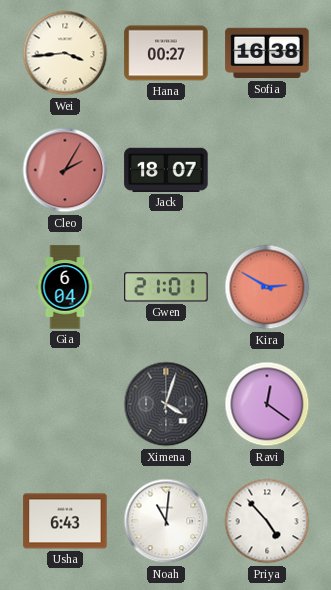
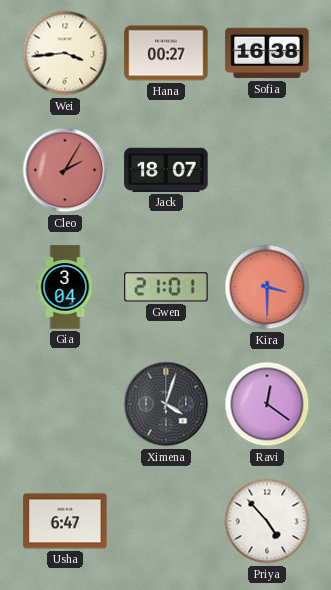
Gia: 6:04 -> 3:04 (65, 287)
Kira: 2:50 -> 3:30 (267, 287)
Usha: 6:43 -> 6:47 (65, 521)
Noah: 11:01 -> none (166, 521)
